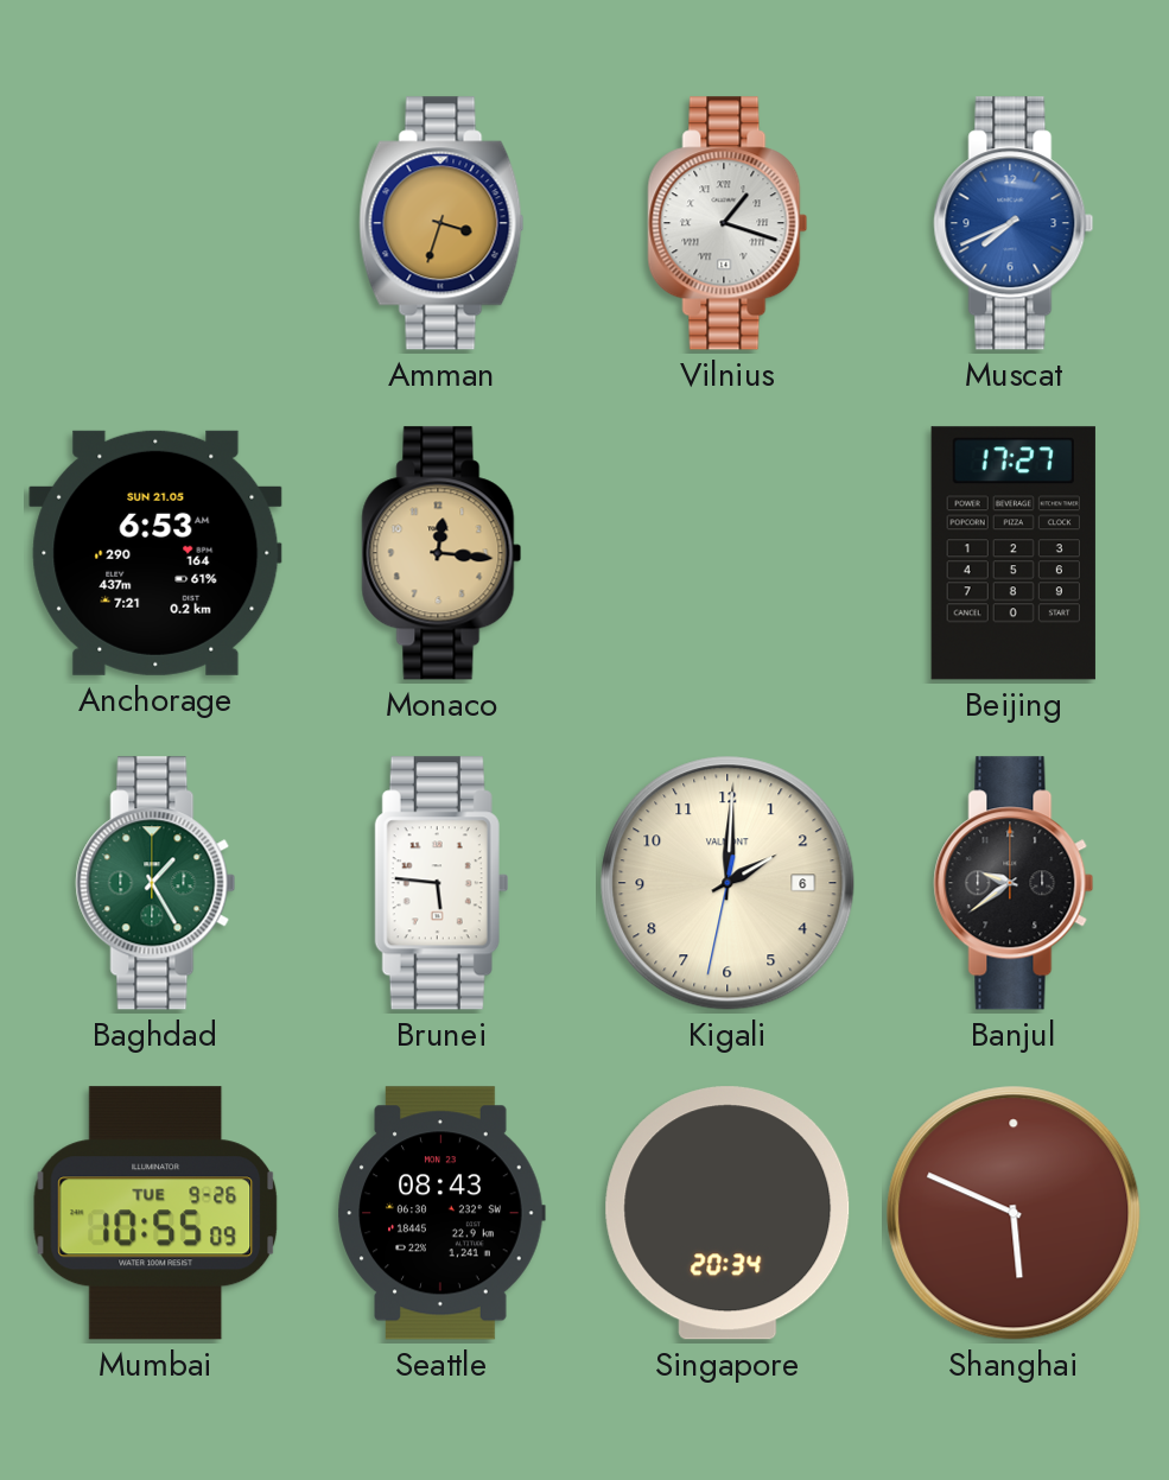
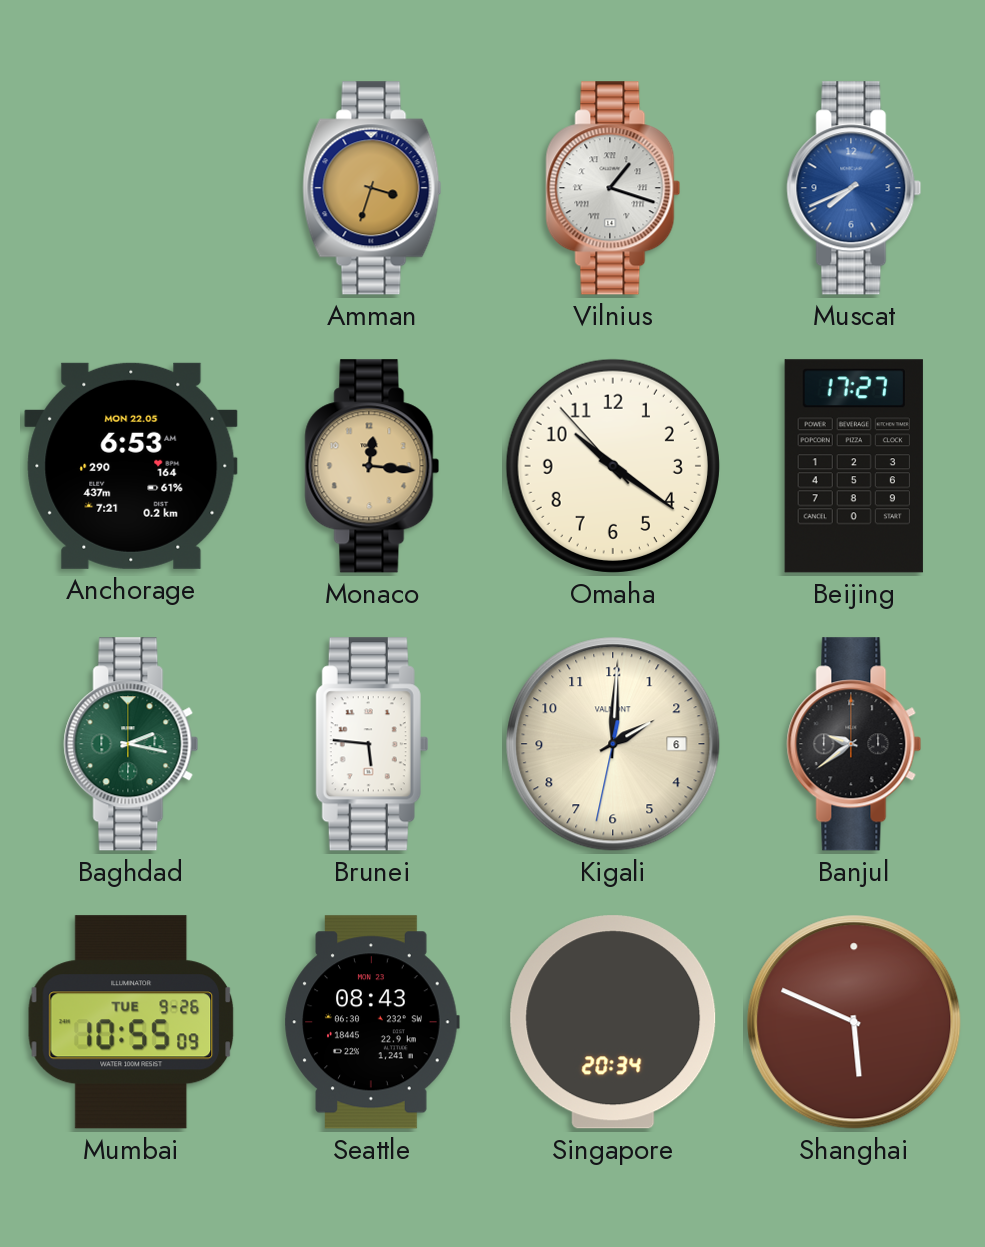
Anchorage date: SUN 21.05 -> MON 22.05 (131, 466)
Omaha: none -> 10:20 (613, 466)
Baghdad: 1:25 -> 2:17 (131, 744)
